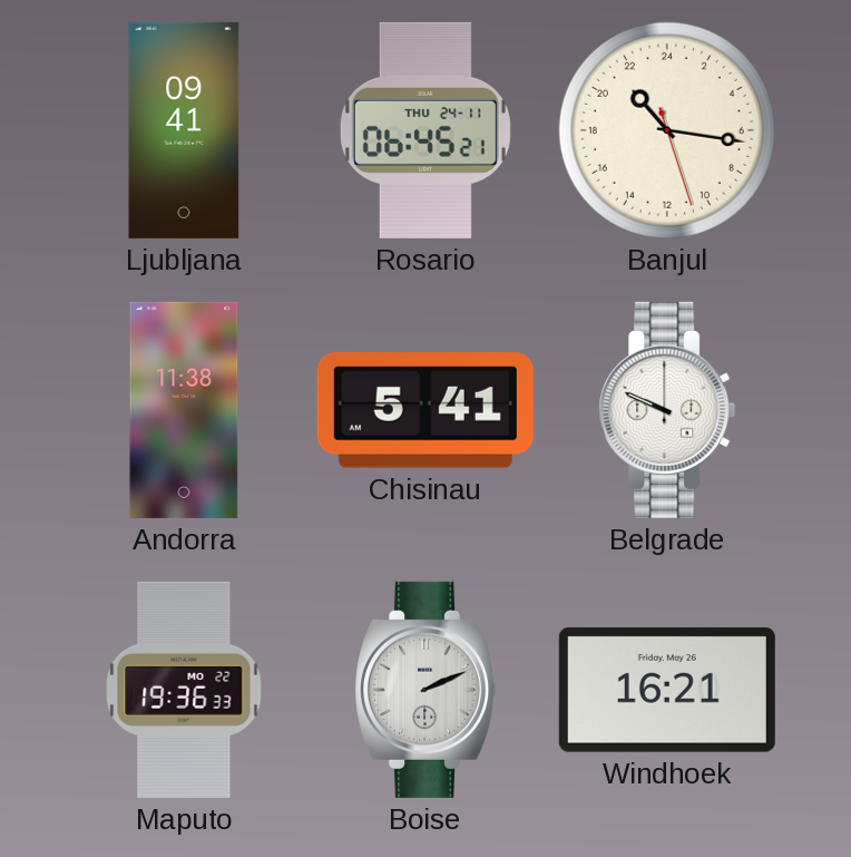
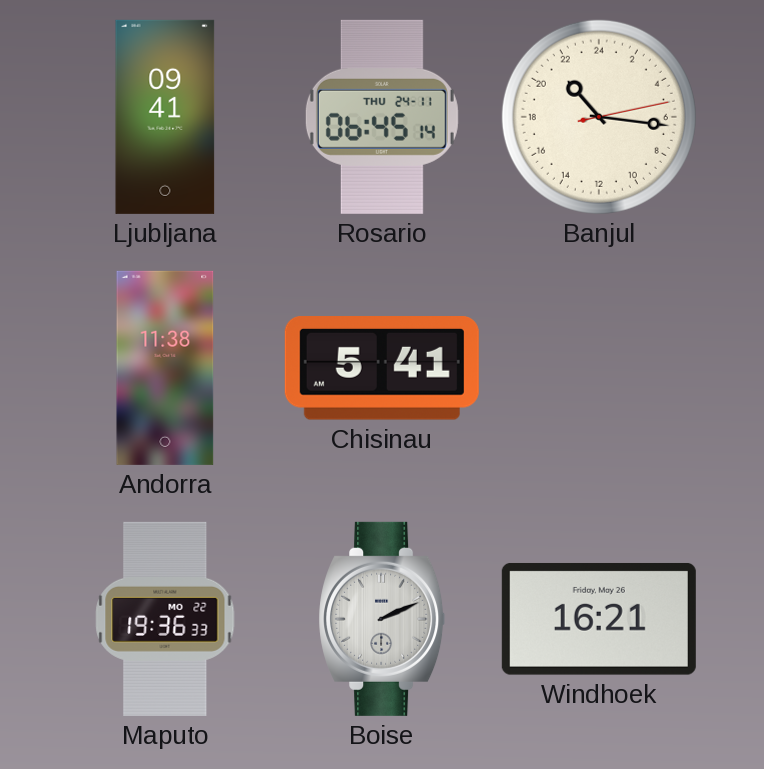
Rosario: 06:45:21 -> 06:45:14 (382, 117)
Banjul: 21:16:27 -> 21:16:13 (599, 117)
Belgrade: 9:49 -> none (667, 410)
